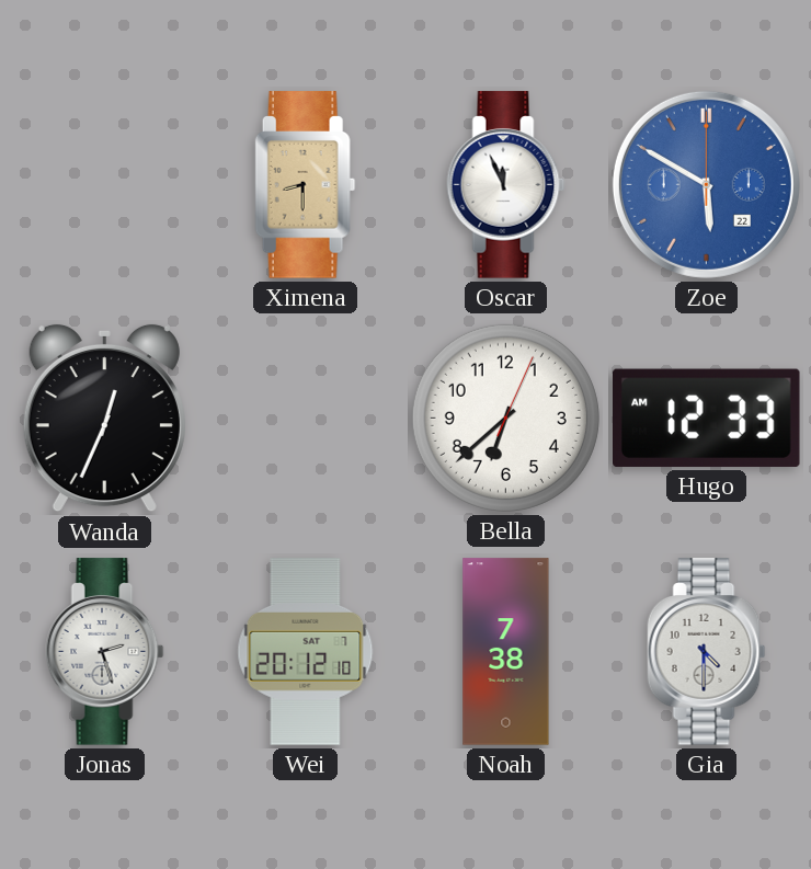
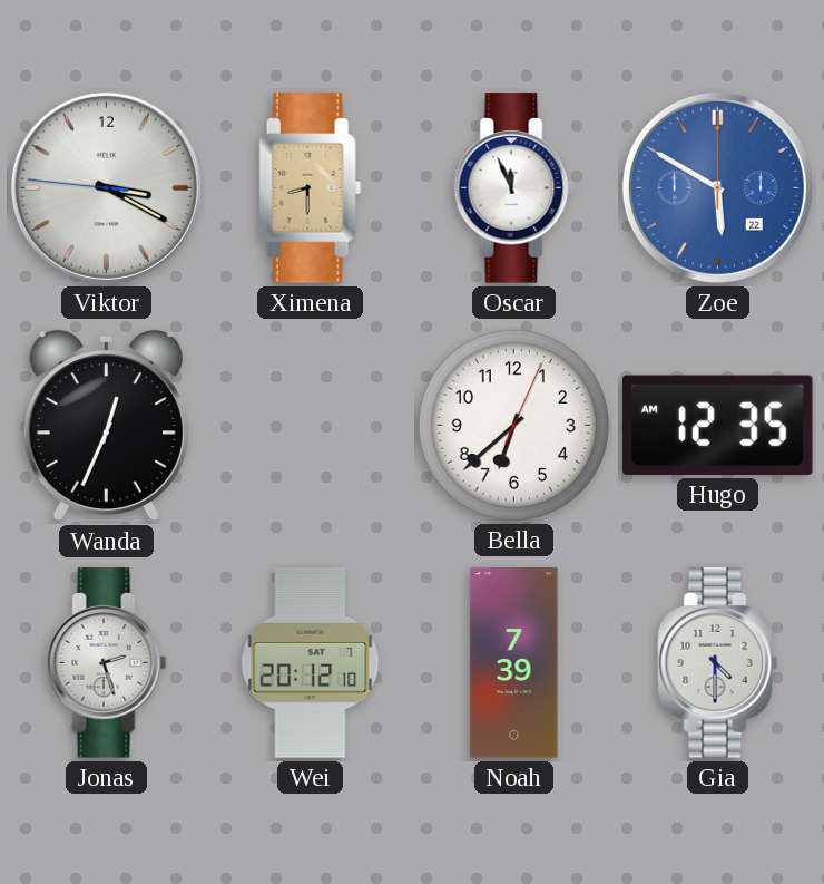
Viktor: none -> 3:19 (106, 187)
Hugo: 12:33 -> 12:35 (718, 425)
Noah: 7:38 -> 7:39 (514, 663)
